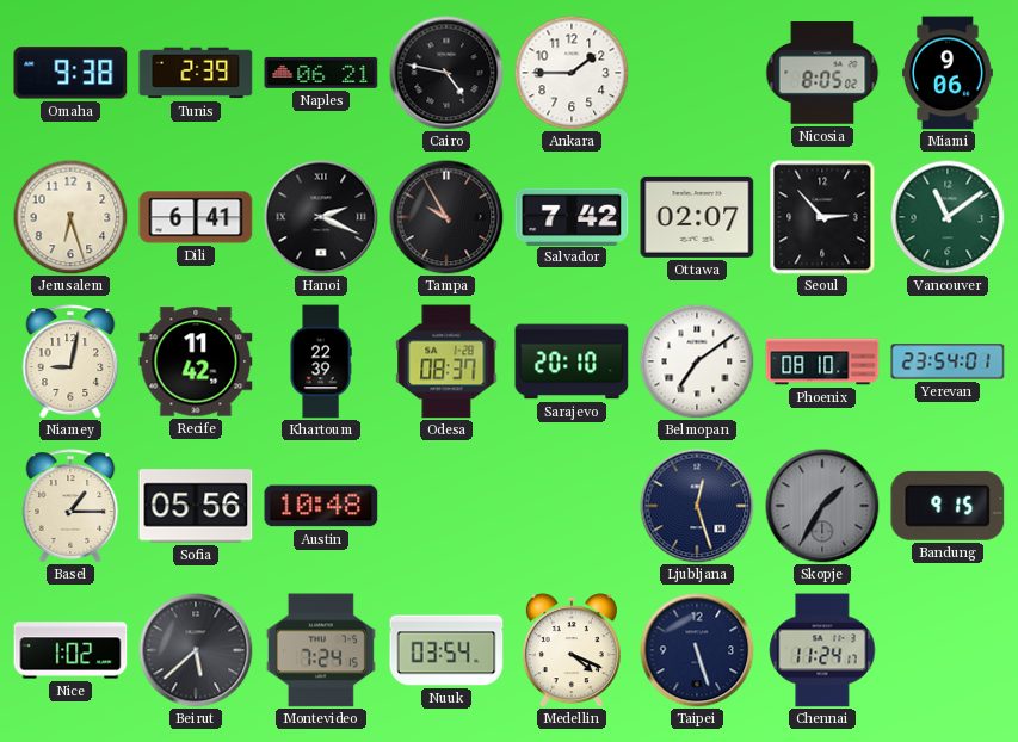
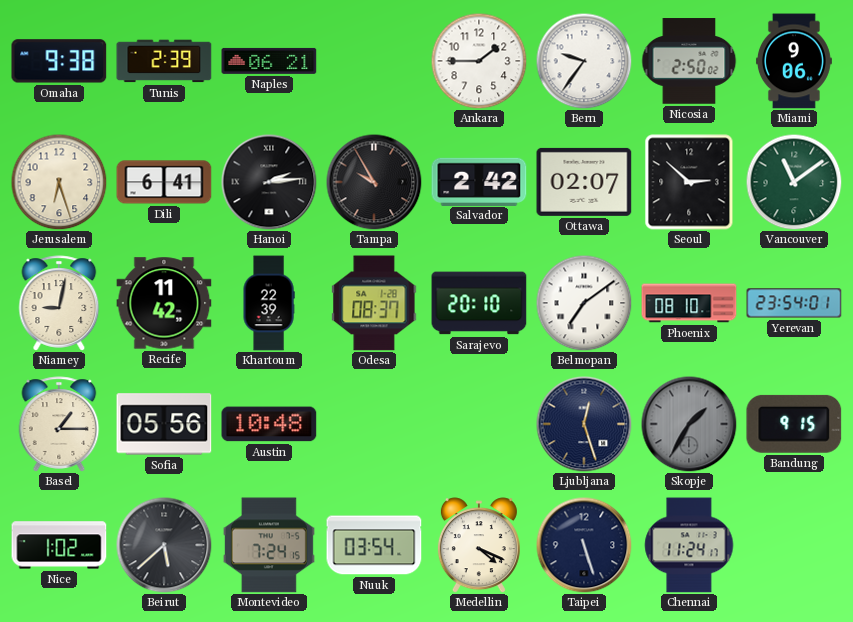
Cairo: 4:47 -> none (446, 73)
Bern: none -> 9:36 (584, 61)
Nicosia: 8:05 -> 2:50 (689, 61)
Hanoi: 2:19 -> 2:14 (269, 182)
Salvador: 7:42 -> 2:42 (479, 181)
Seoul: 2:53 -> 2:52 (689, 182)
